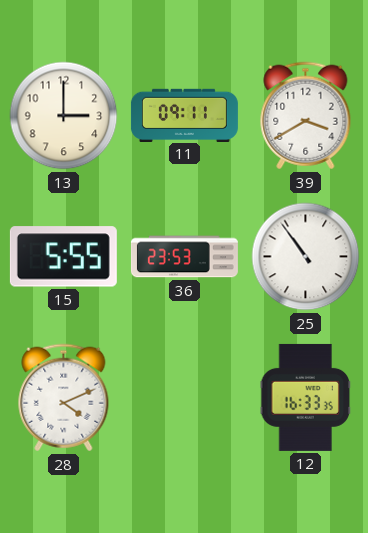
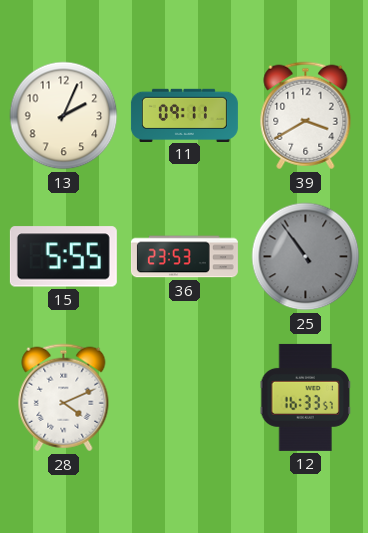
13: 3:00 -> 2:04 (64, 116)
25 dial: white -> grey (306, 257)
12: 16:33:35 -> 16:33:57 (306, 397)
